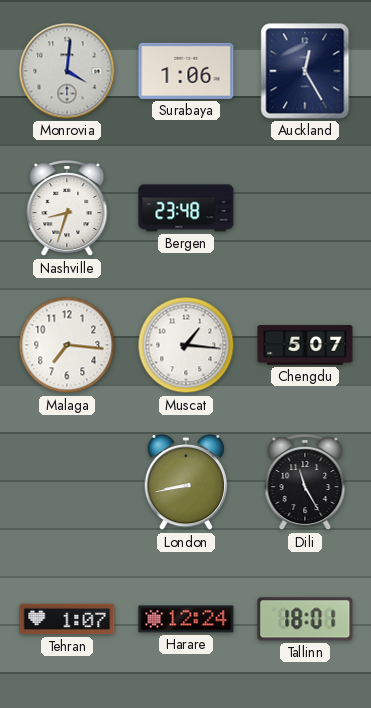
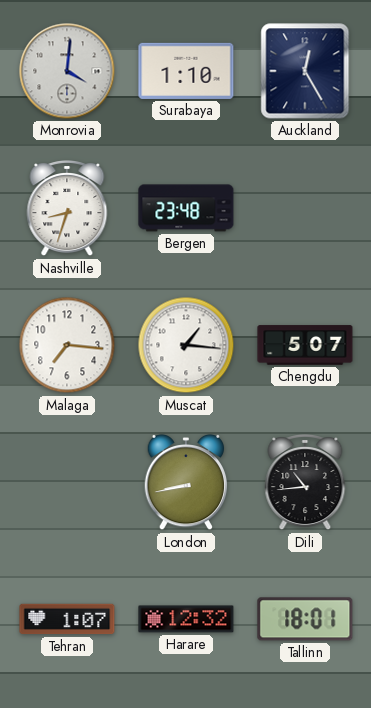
Surabaya: 1:06 -> 1:10 (186, 71)
Dili: 11:25 -> 10:44 (305, 483)
Harare: 12:24 -> 12:32 (186, 619)
